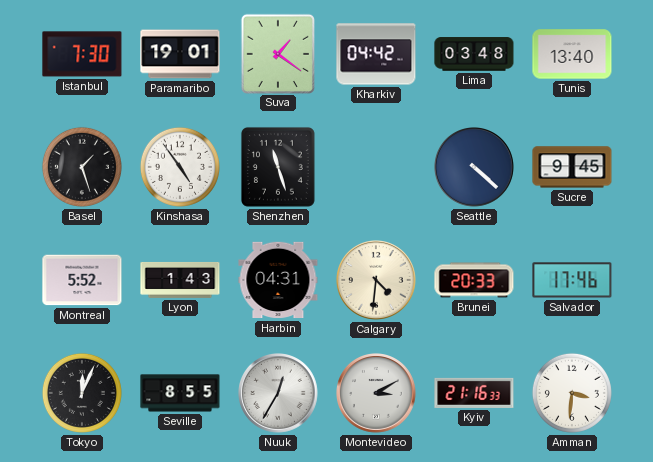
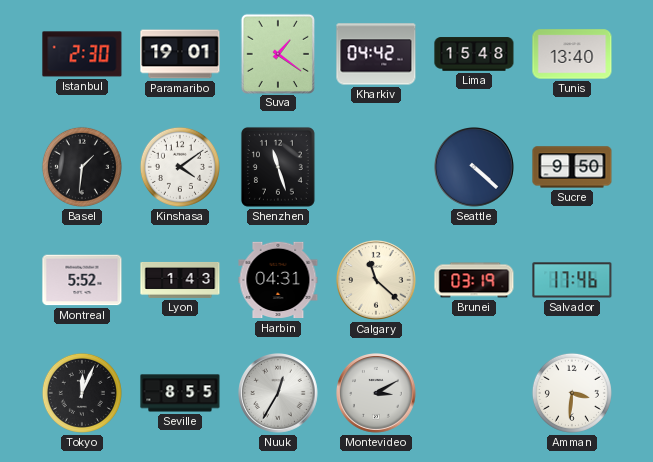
Istanbul: 7:30 -> 2:30 (82, 54)
Lima: 03:48 -> 15:48 (474, 54)
Basel: 1:27 -> 1:31 (82, 167)
Kinshasa: 4:54 -> 4:09 (180, 167)
Sucre: 9:45 -> 9:50 (572, 167)
Calgary: 4:31 -> 11:22 (377, 281)
Brunei: 20:33 -> 03:19 (474, 280)
Kyiv: 21:16 -> none (474, 393)
